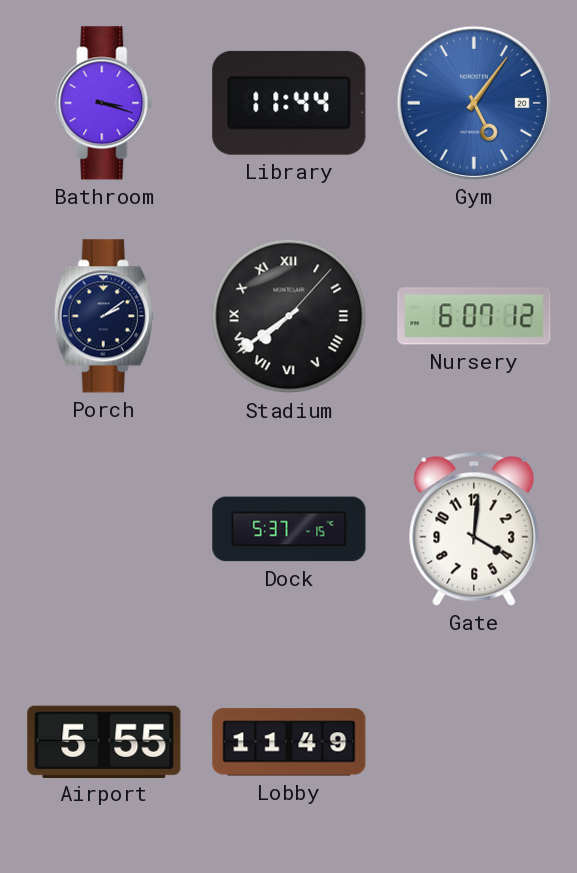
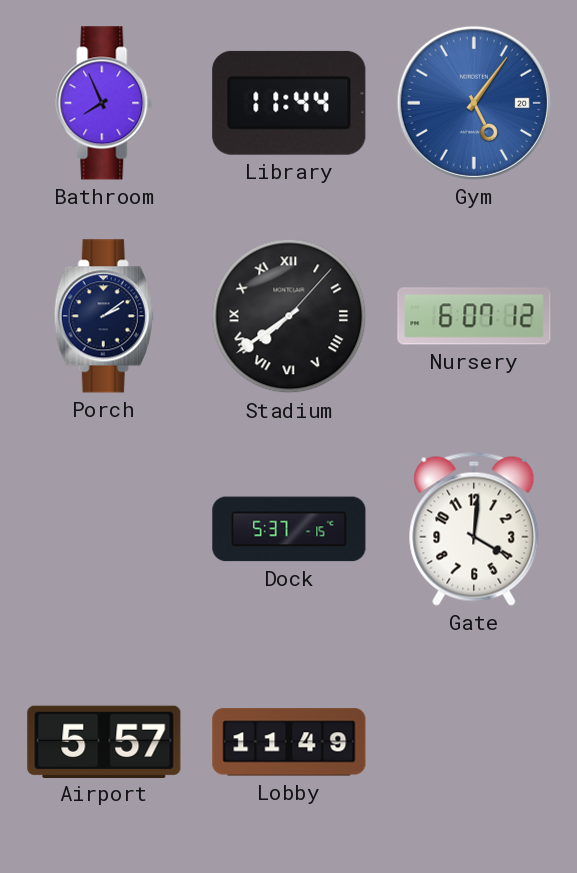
Bathroom: 3:18 -> 7:56 (104, 103)
Airport: 5:55 -> 5:57 (104, 741)
